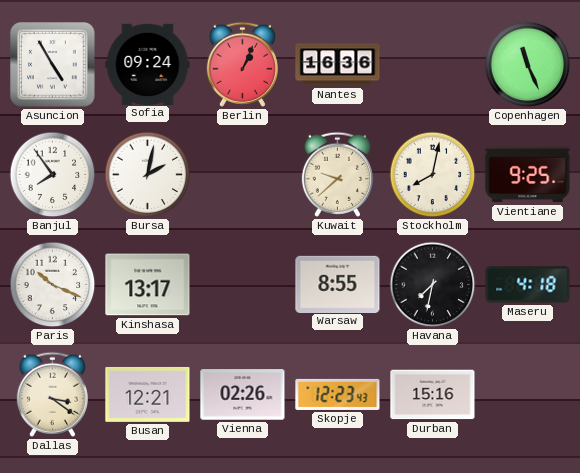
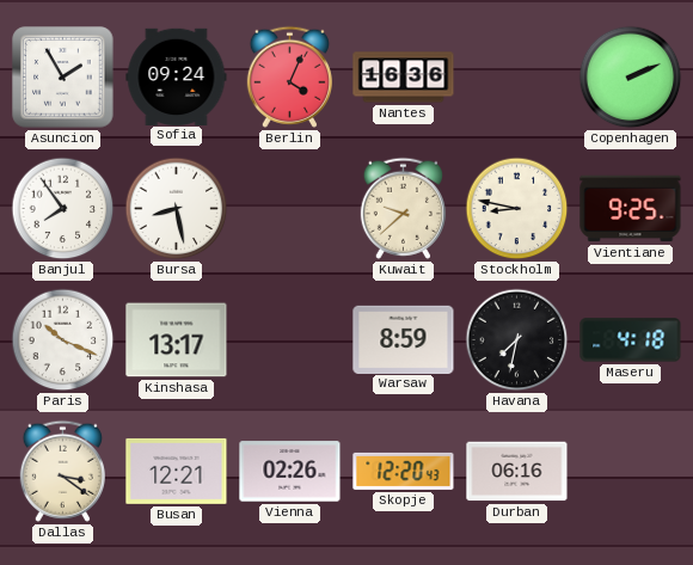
Asuncion: 4:55 -> 1:55 (63, 78)
Berlin: 1:04 -> 4:04 (289, 76)
Copenhagen: 11:26 -> 2:11 (631, 78)
Bursa: 2:02 -> 8:28 (177, 209)
Stockholm: 8:02 -> 8:47 (517, 209)
Warsaw: 8:55 -> 8:59 (404, 339)
Skopje: 12:23 -> 12:20 (404, 471)
Durban: 15:16 -> 06:16 (517, 472)
